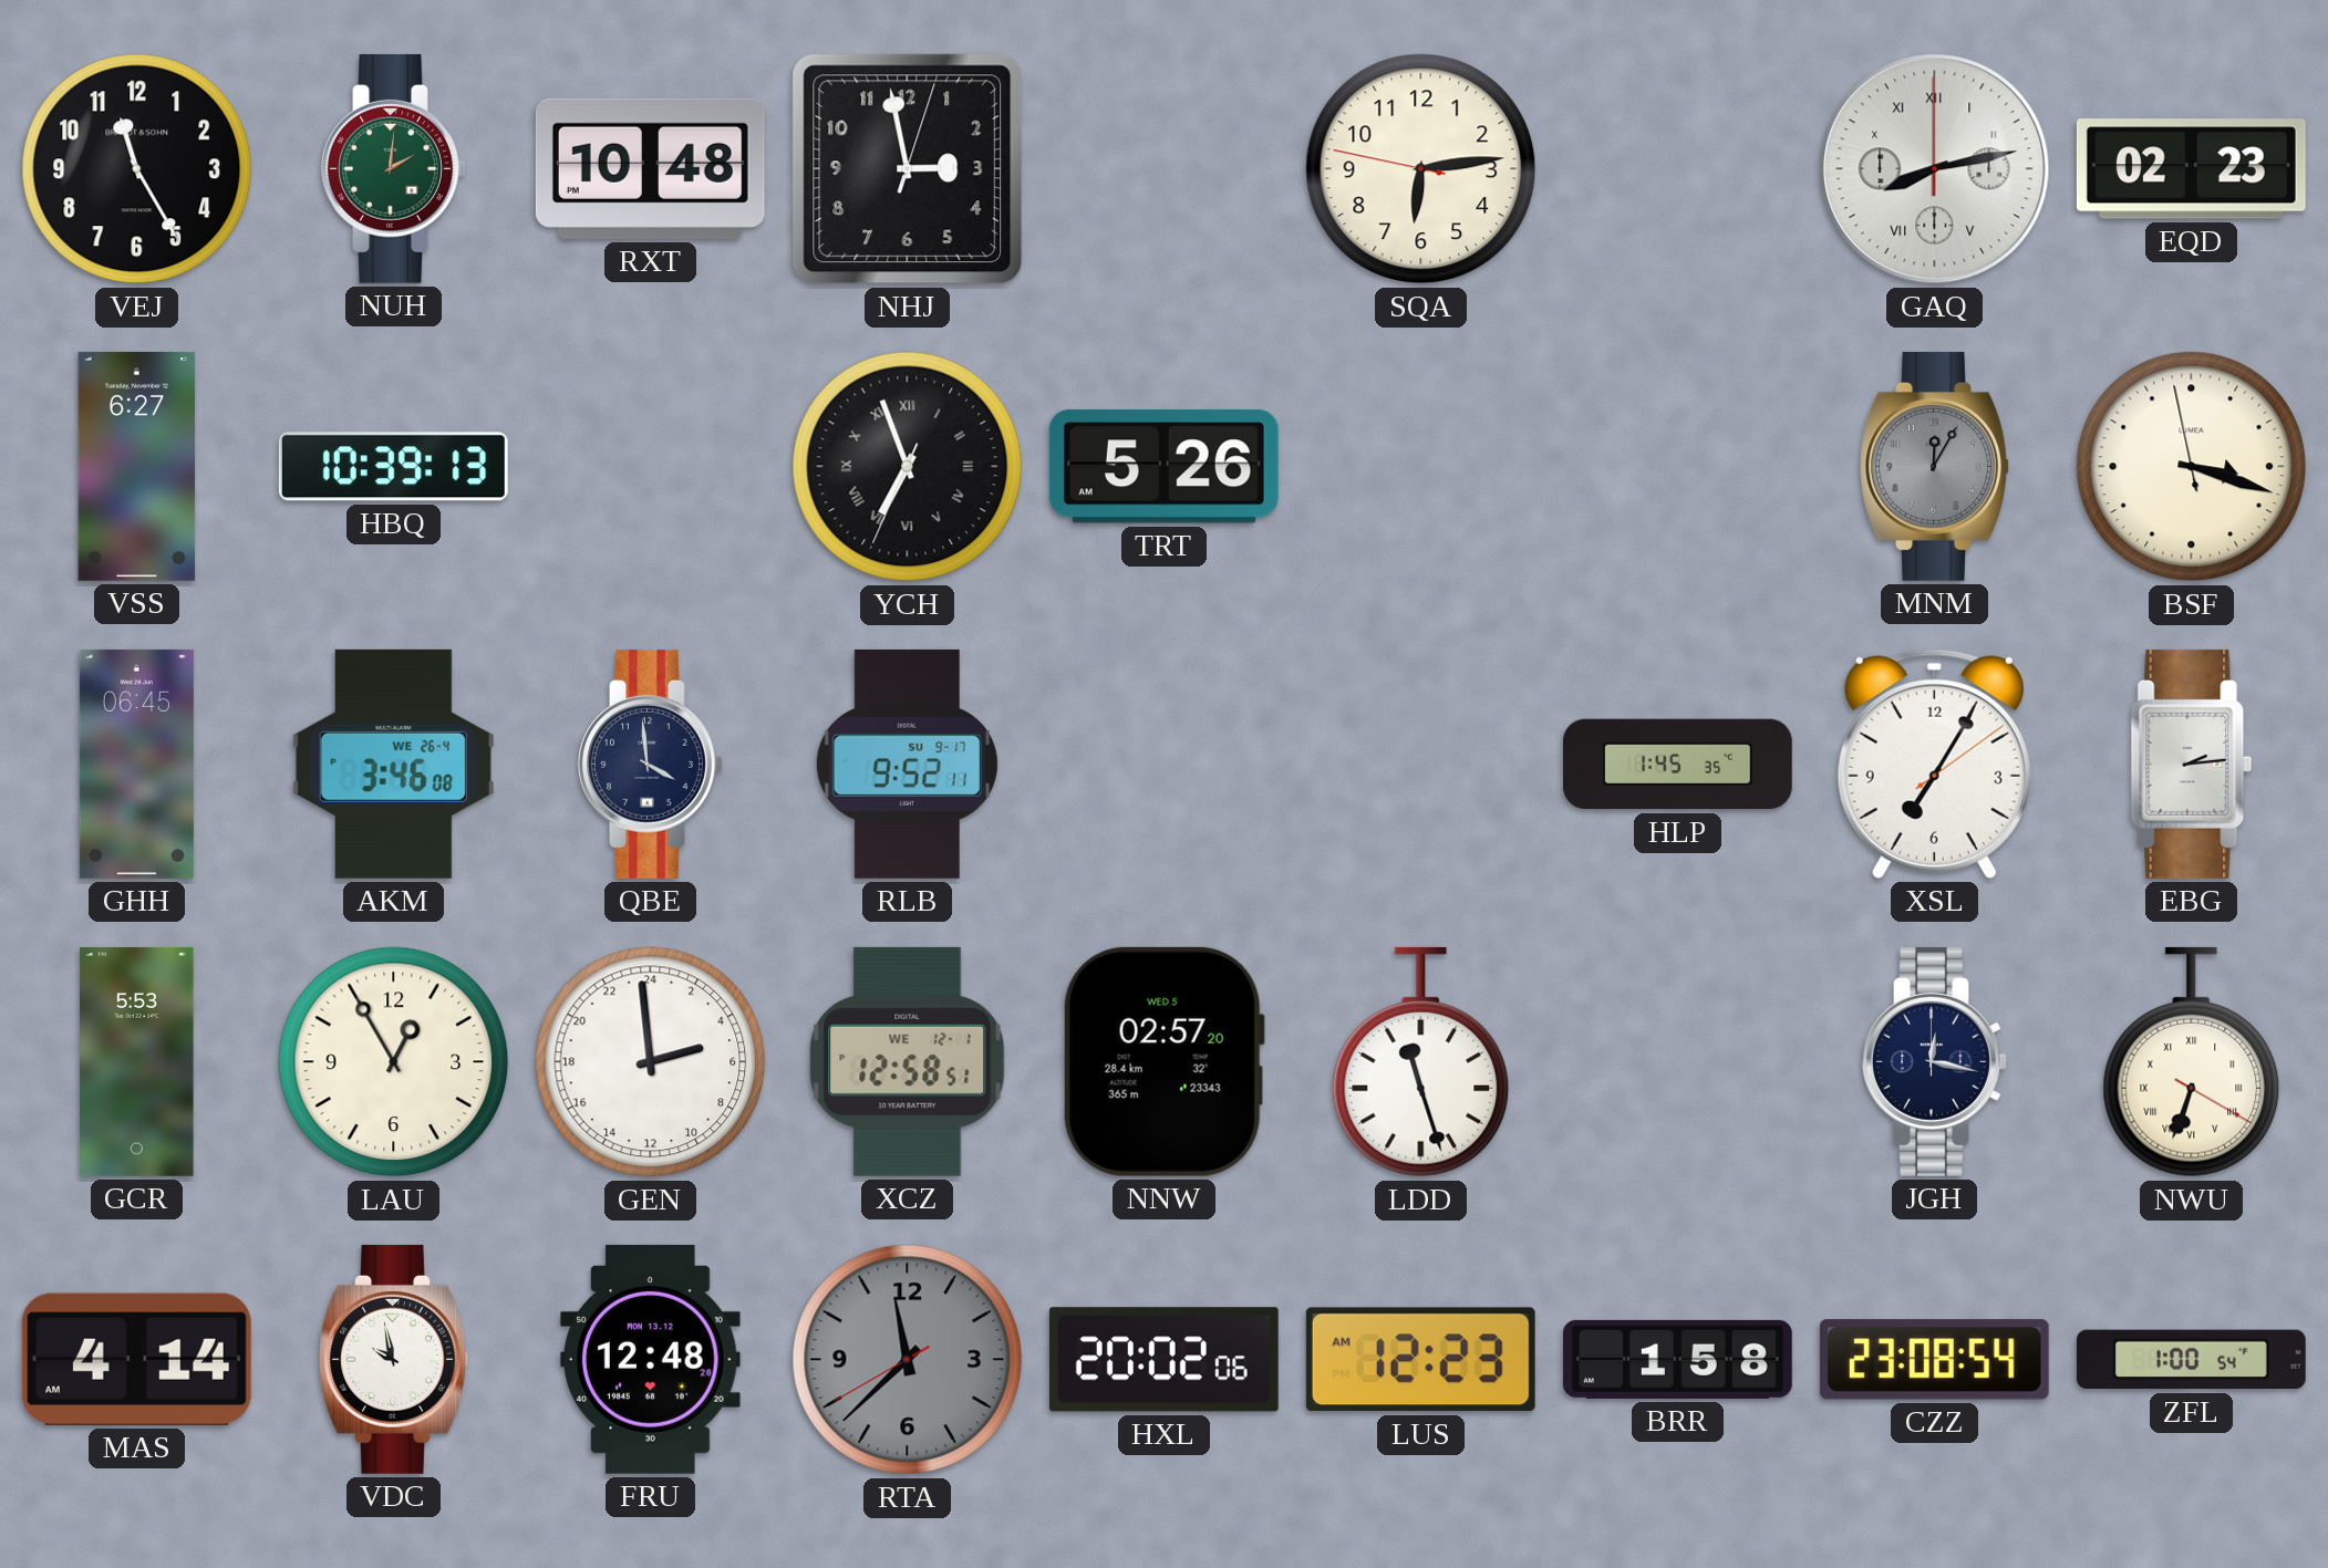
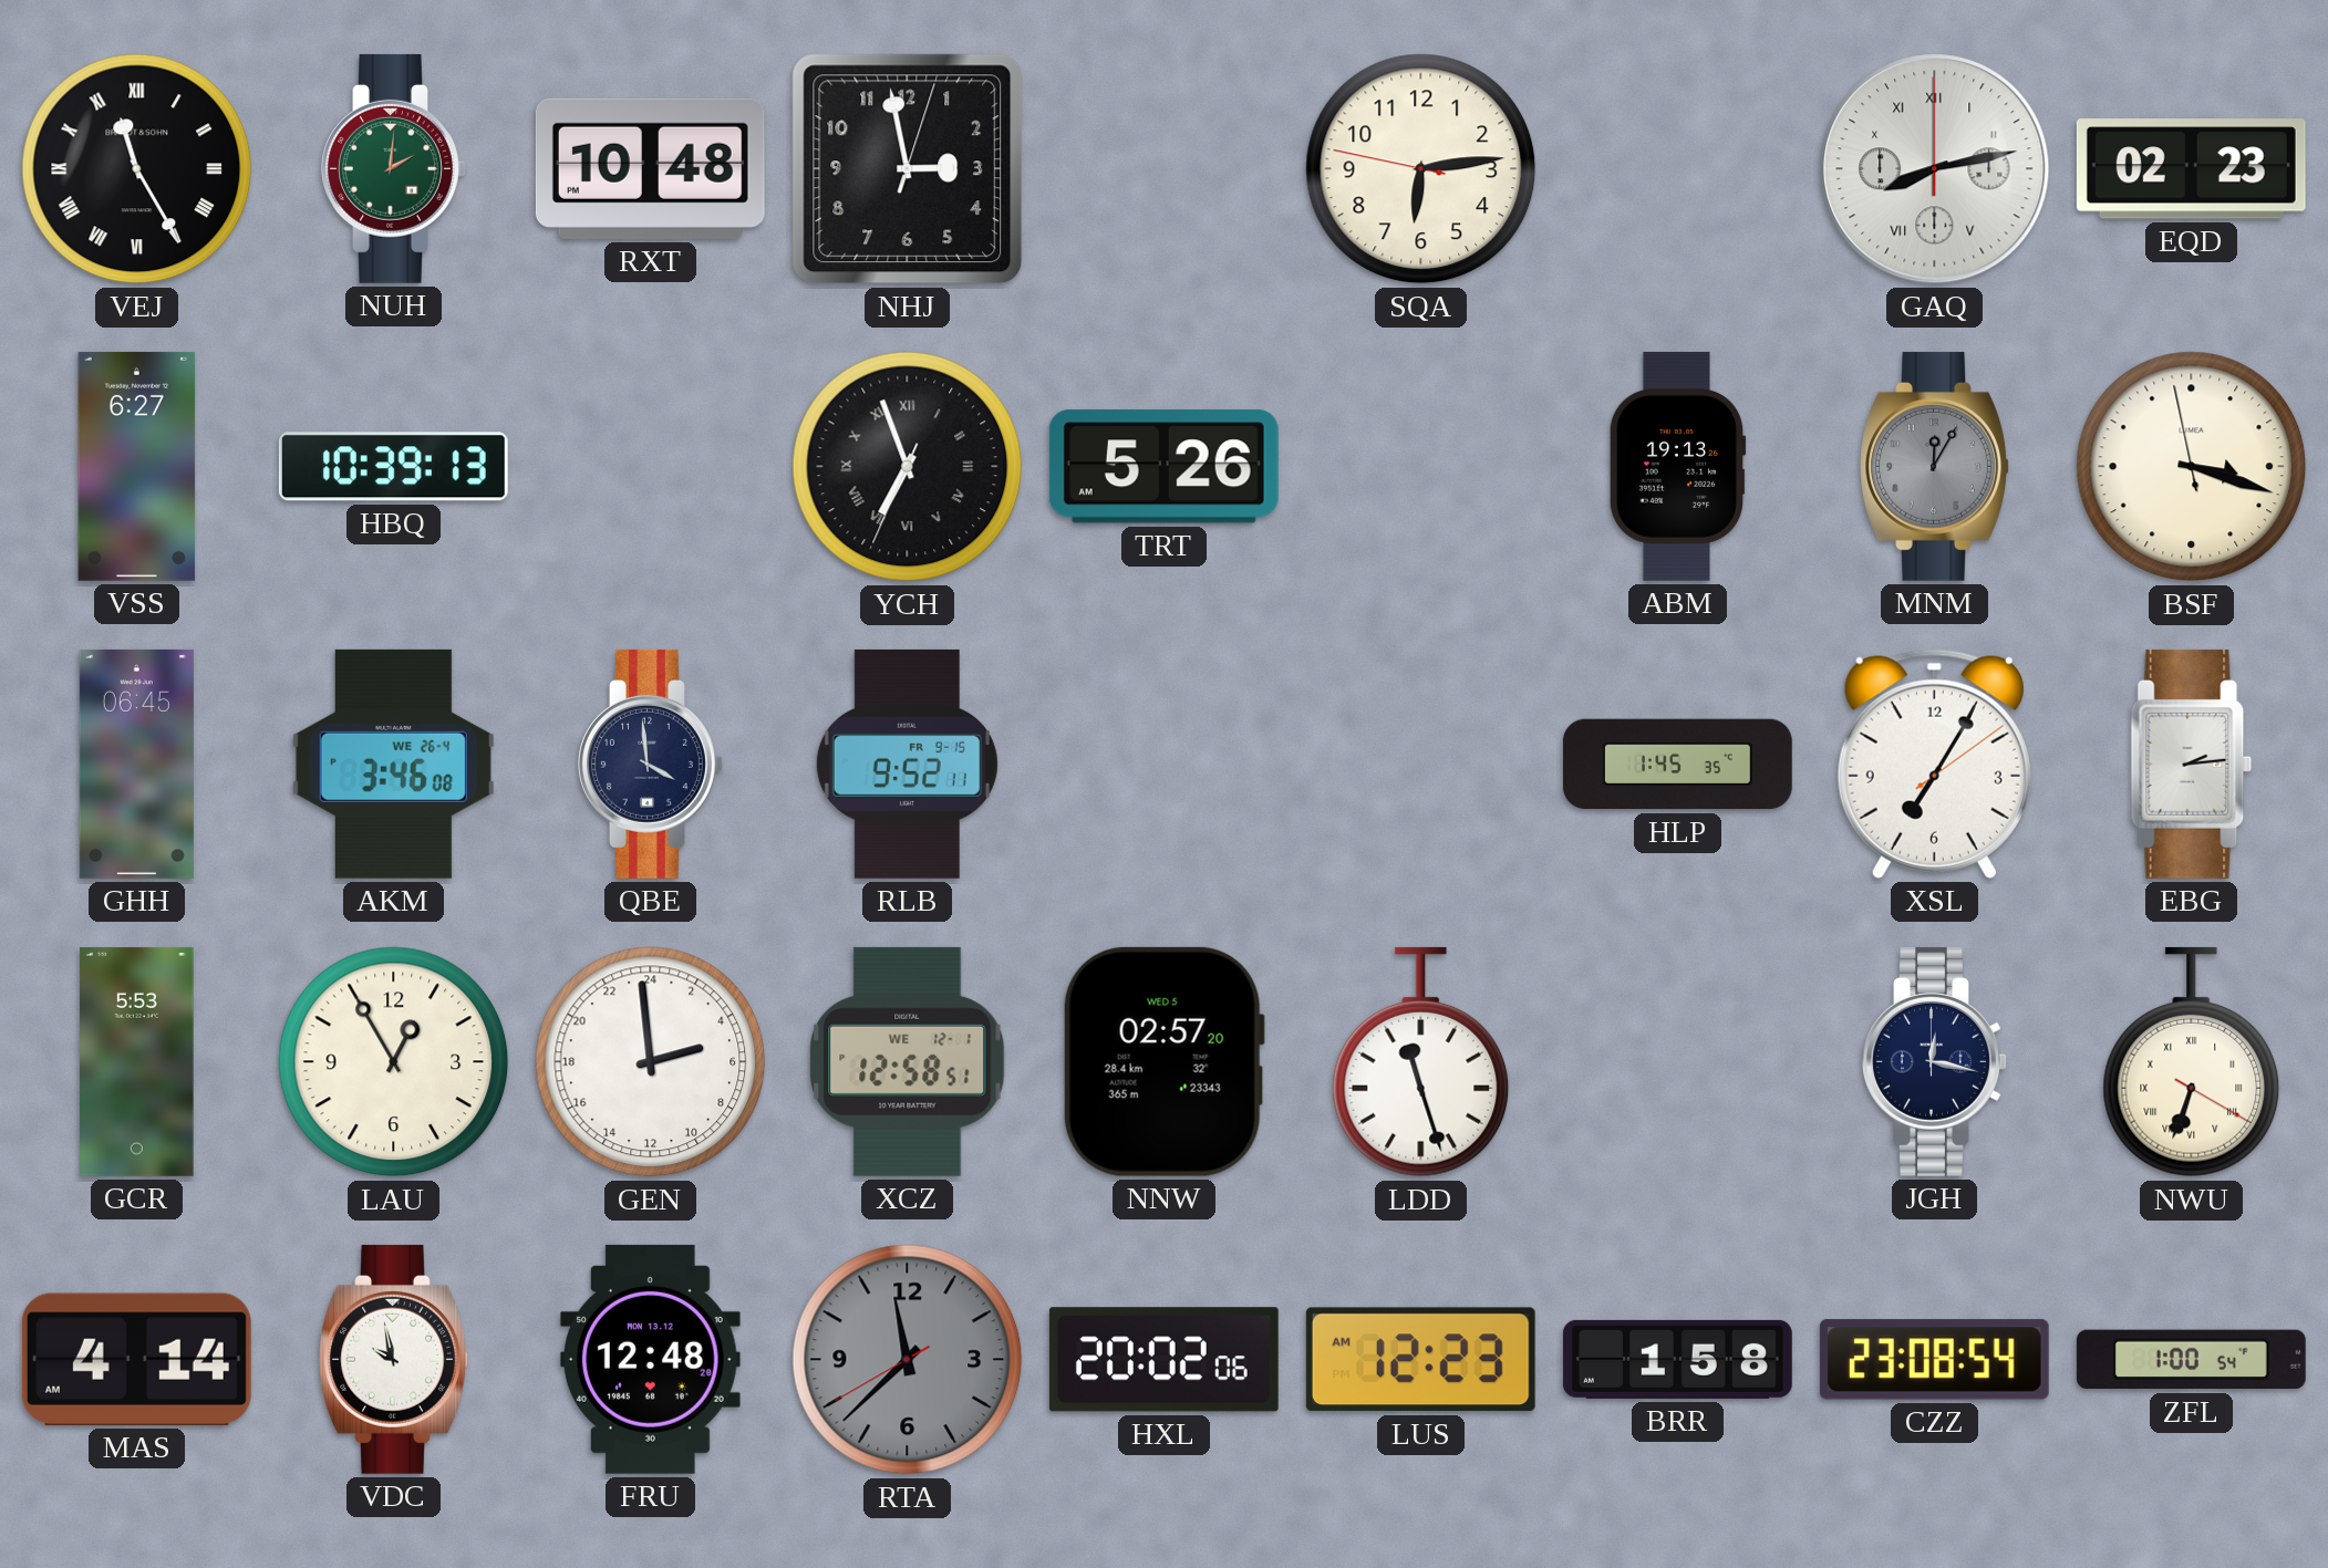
VEJ numerals: Arabic -> Roman (137, 169)
ABM: none -> 19:13 (1677, 466)
RLB date: SU 9-17 -> FR 9-15 (907, 764)
